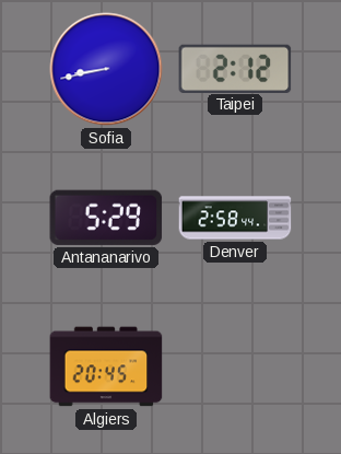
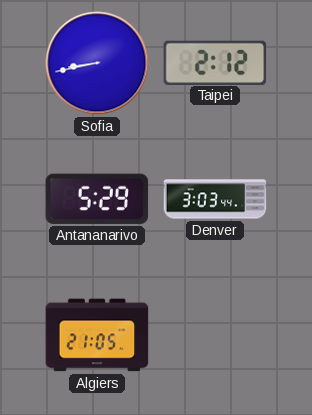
Denver: 2:58 -> 3:03 (215, 199)
Algiers: 20:45 -> 21:05 (97, 335)
